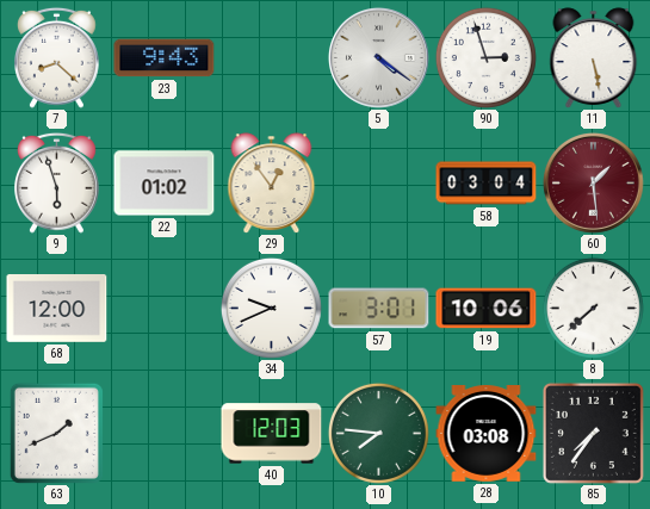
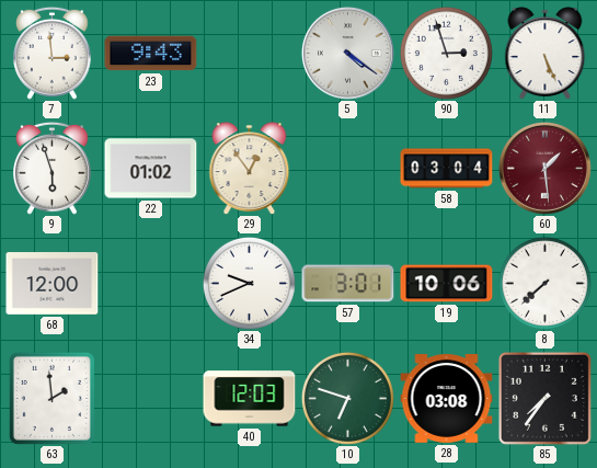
7: 8:22 -> 2:59 (53, 53)
11: 5:28 -> 5:26 (546, 54)
63: 1:41 -> 1:59 (51, 398)
10: 7:46 -> 6:48 (347, 398)
